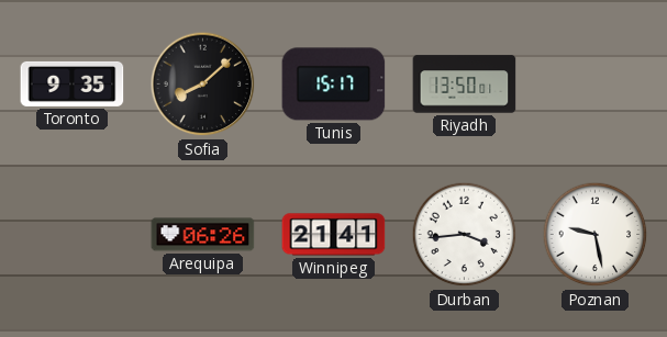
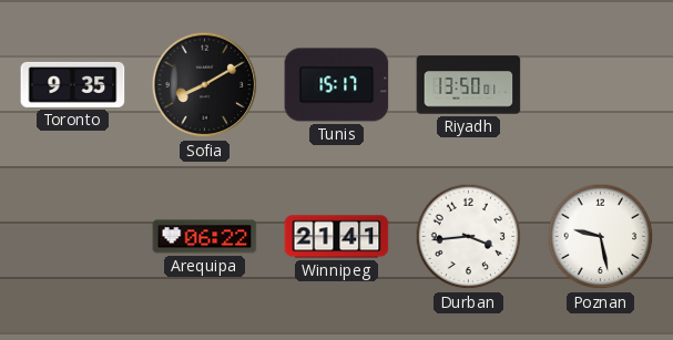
Sofia: 8:08 -> 8:10 (205, 85)
Arequipa: 06:26 -> 06:22 (205, 237)
